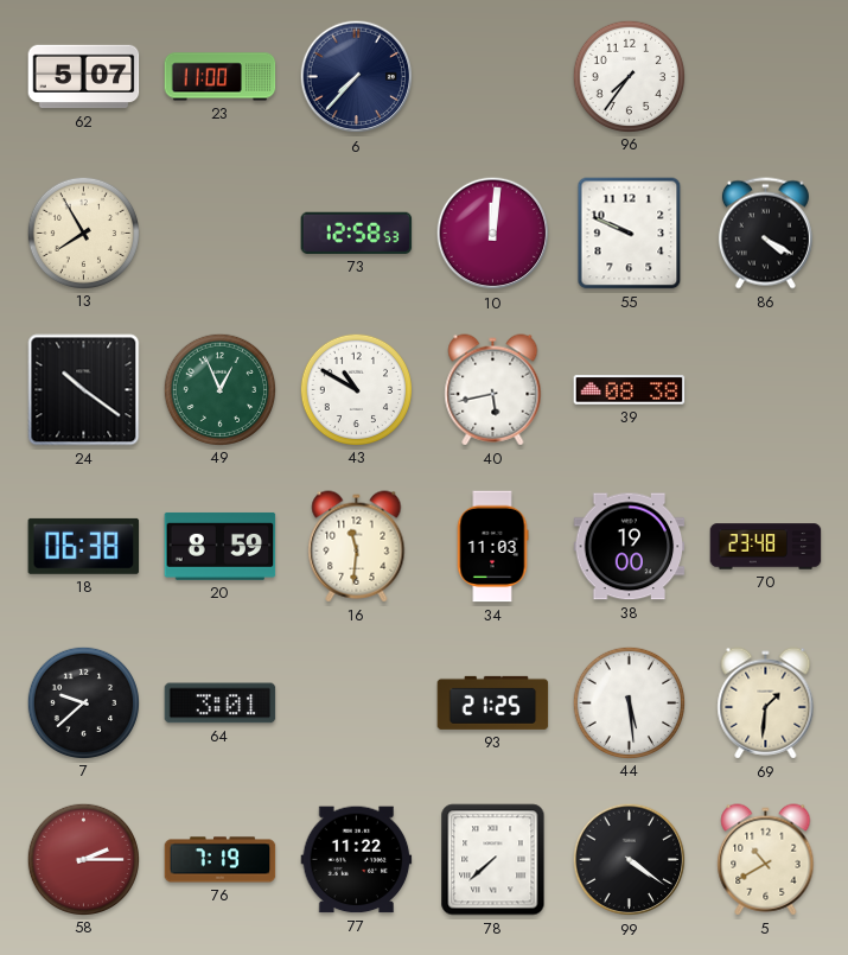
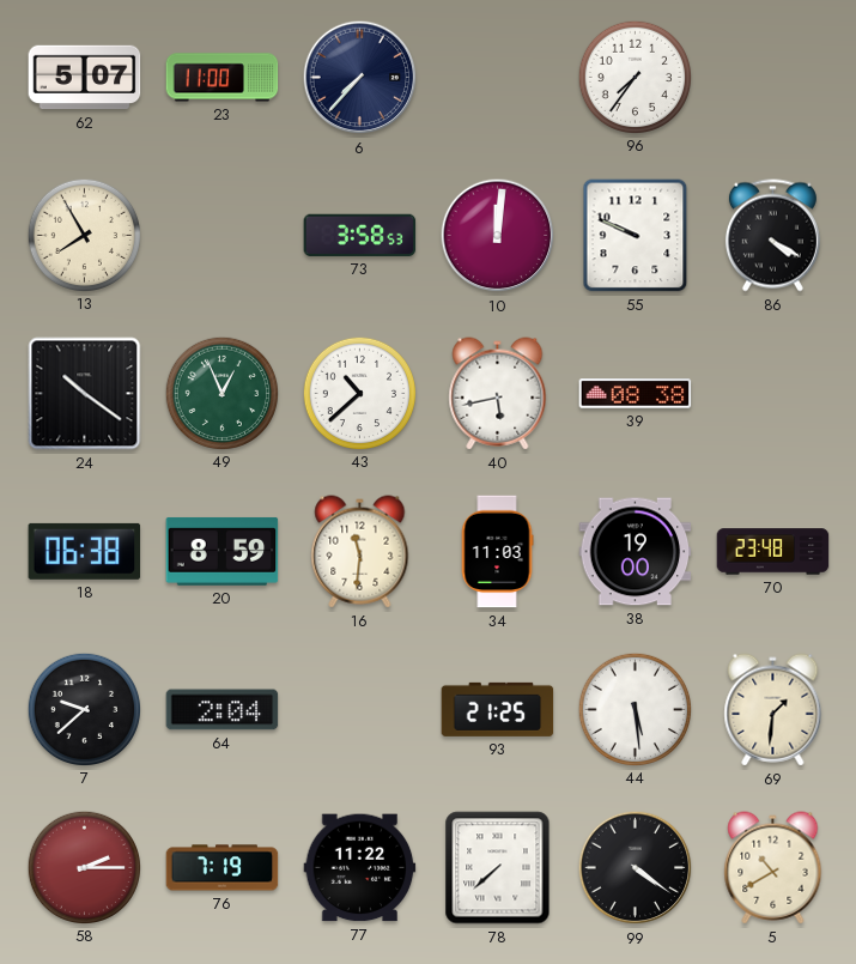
73: 12:58 -> 3:58 (360, 235)
43: 10:50 -> 10:38 (359, 393)
64: 3:01 -> 2:04 (223, 710)
